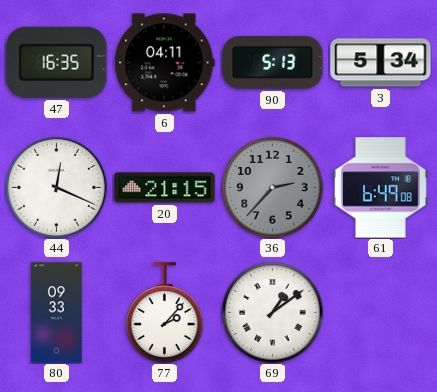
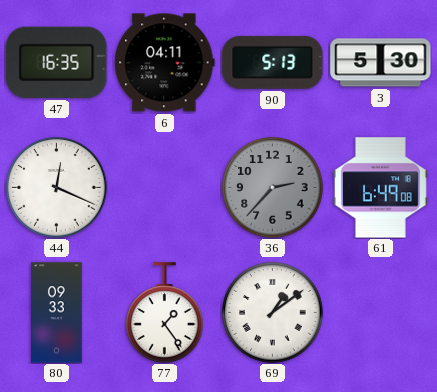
3: 5:34 -> 5:30 (381, 63)
20: 21:15 -> none (165, 188)
77: 2:07 -> 1:24 (165, 313)
